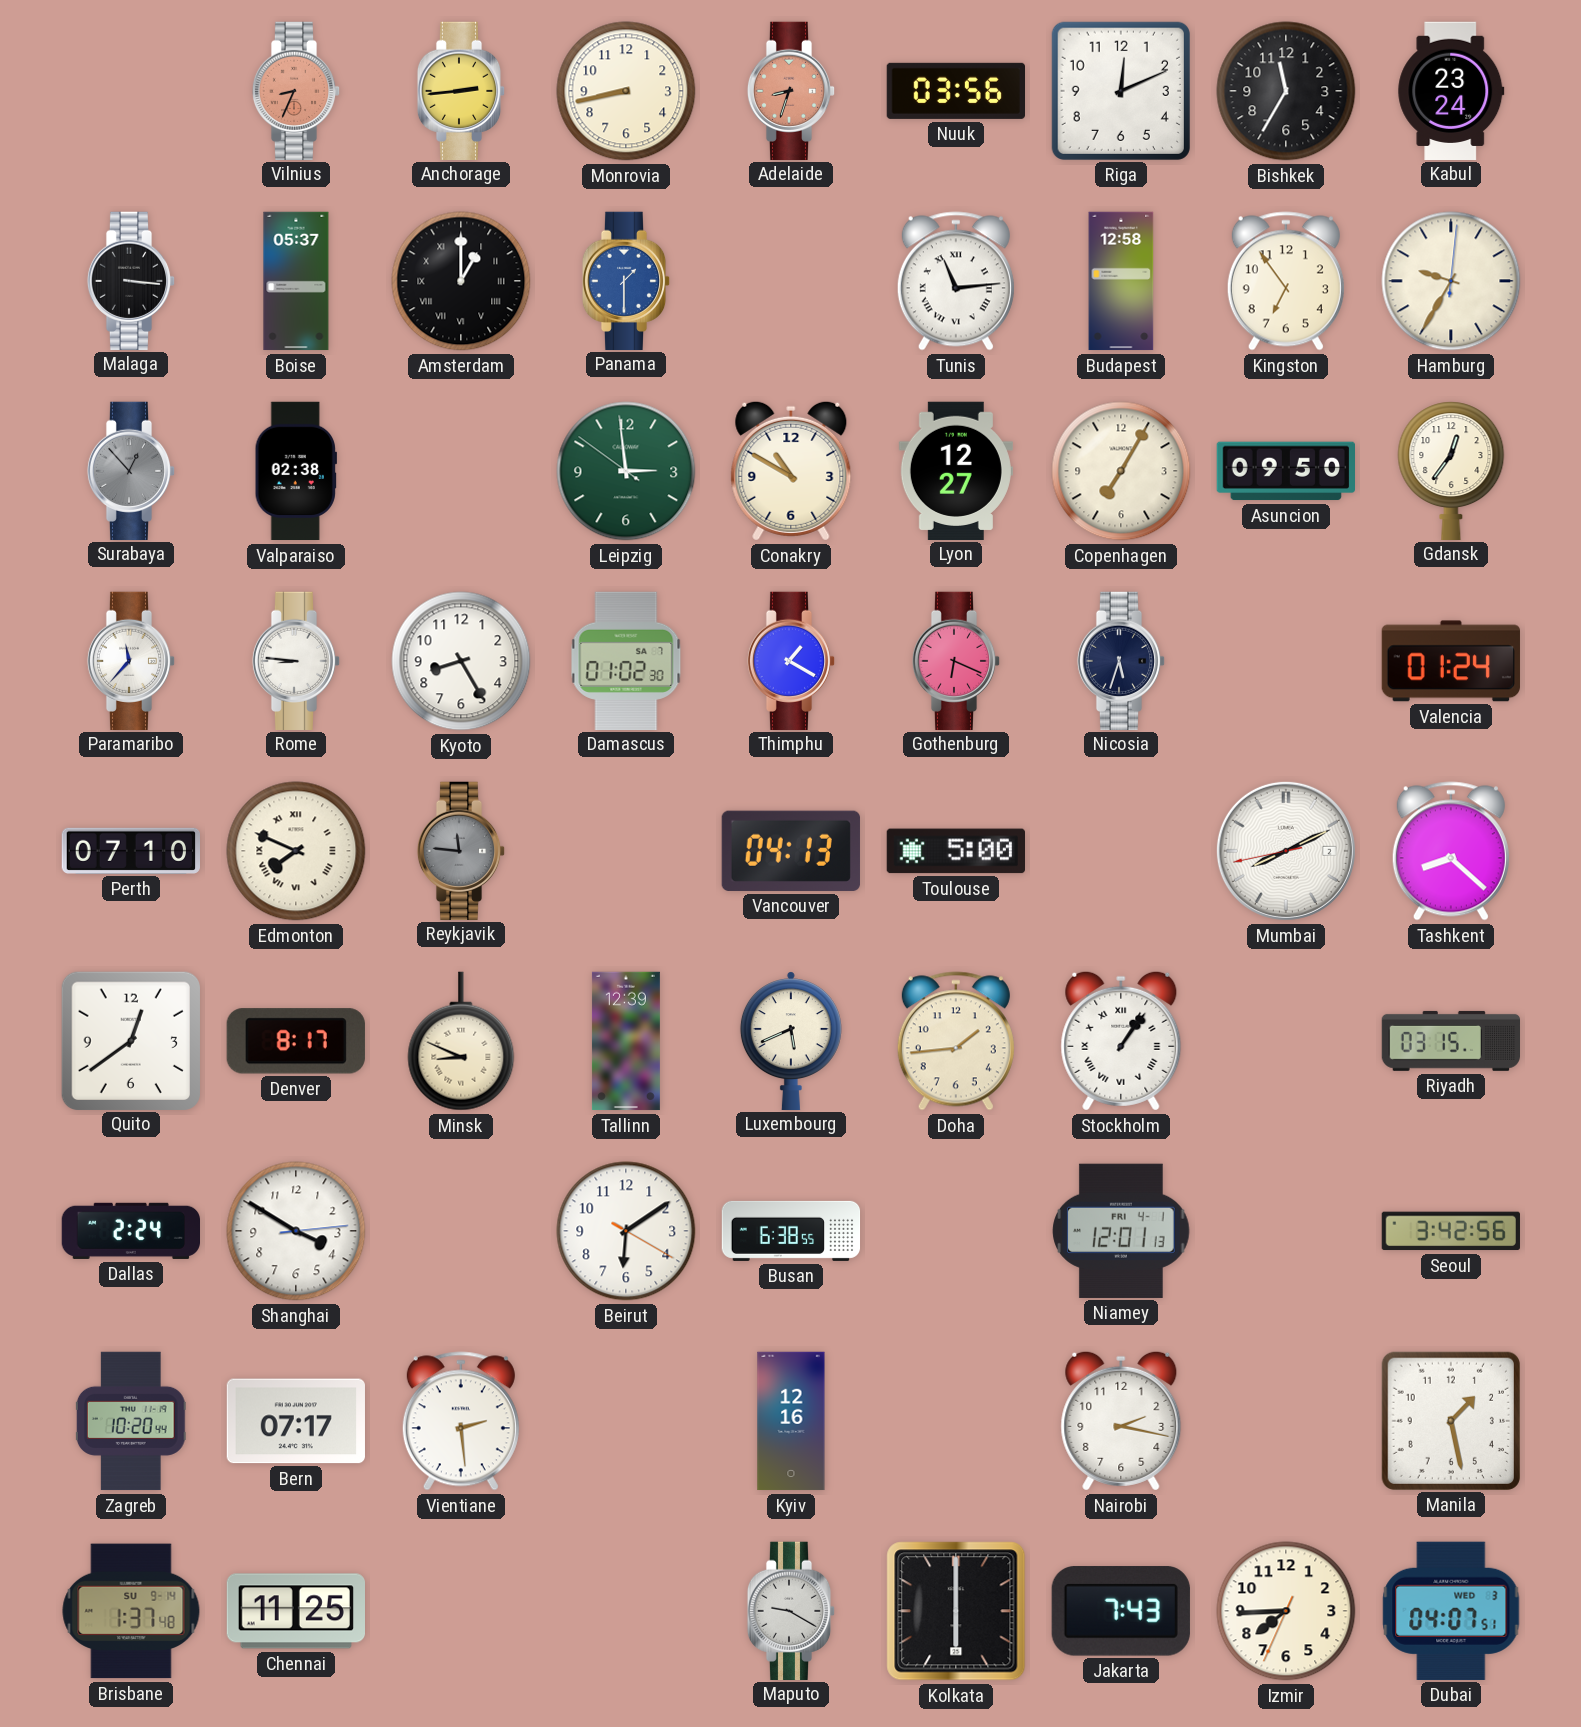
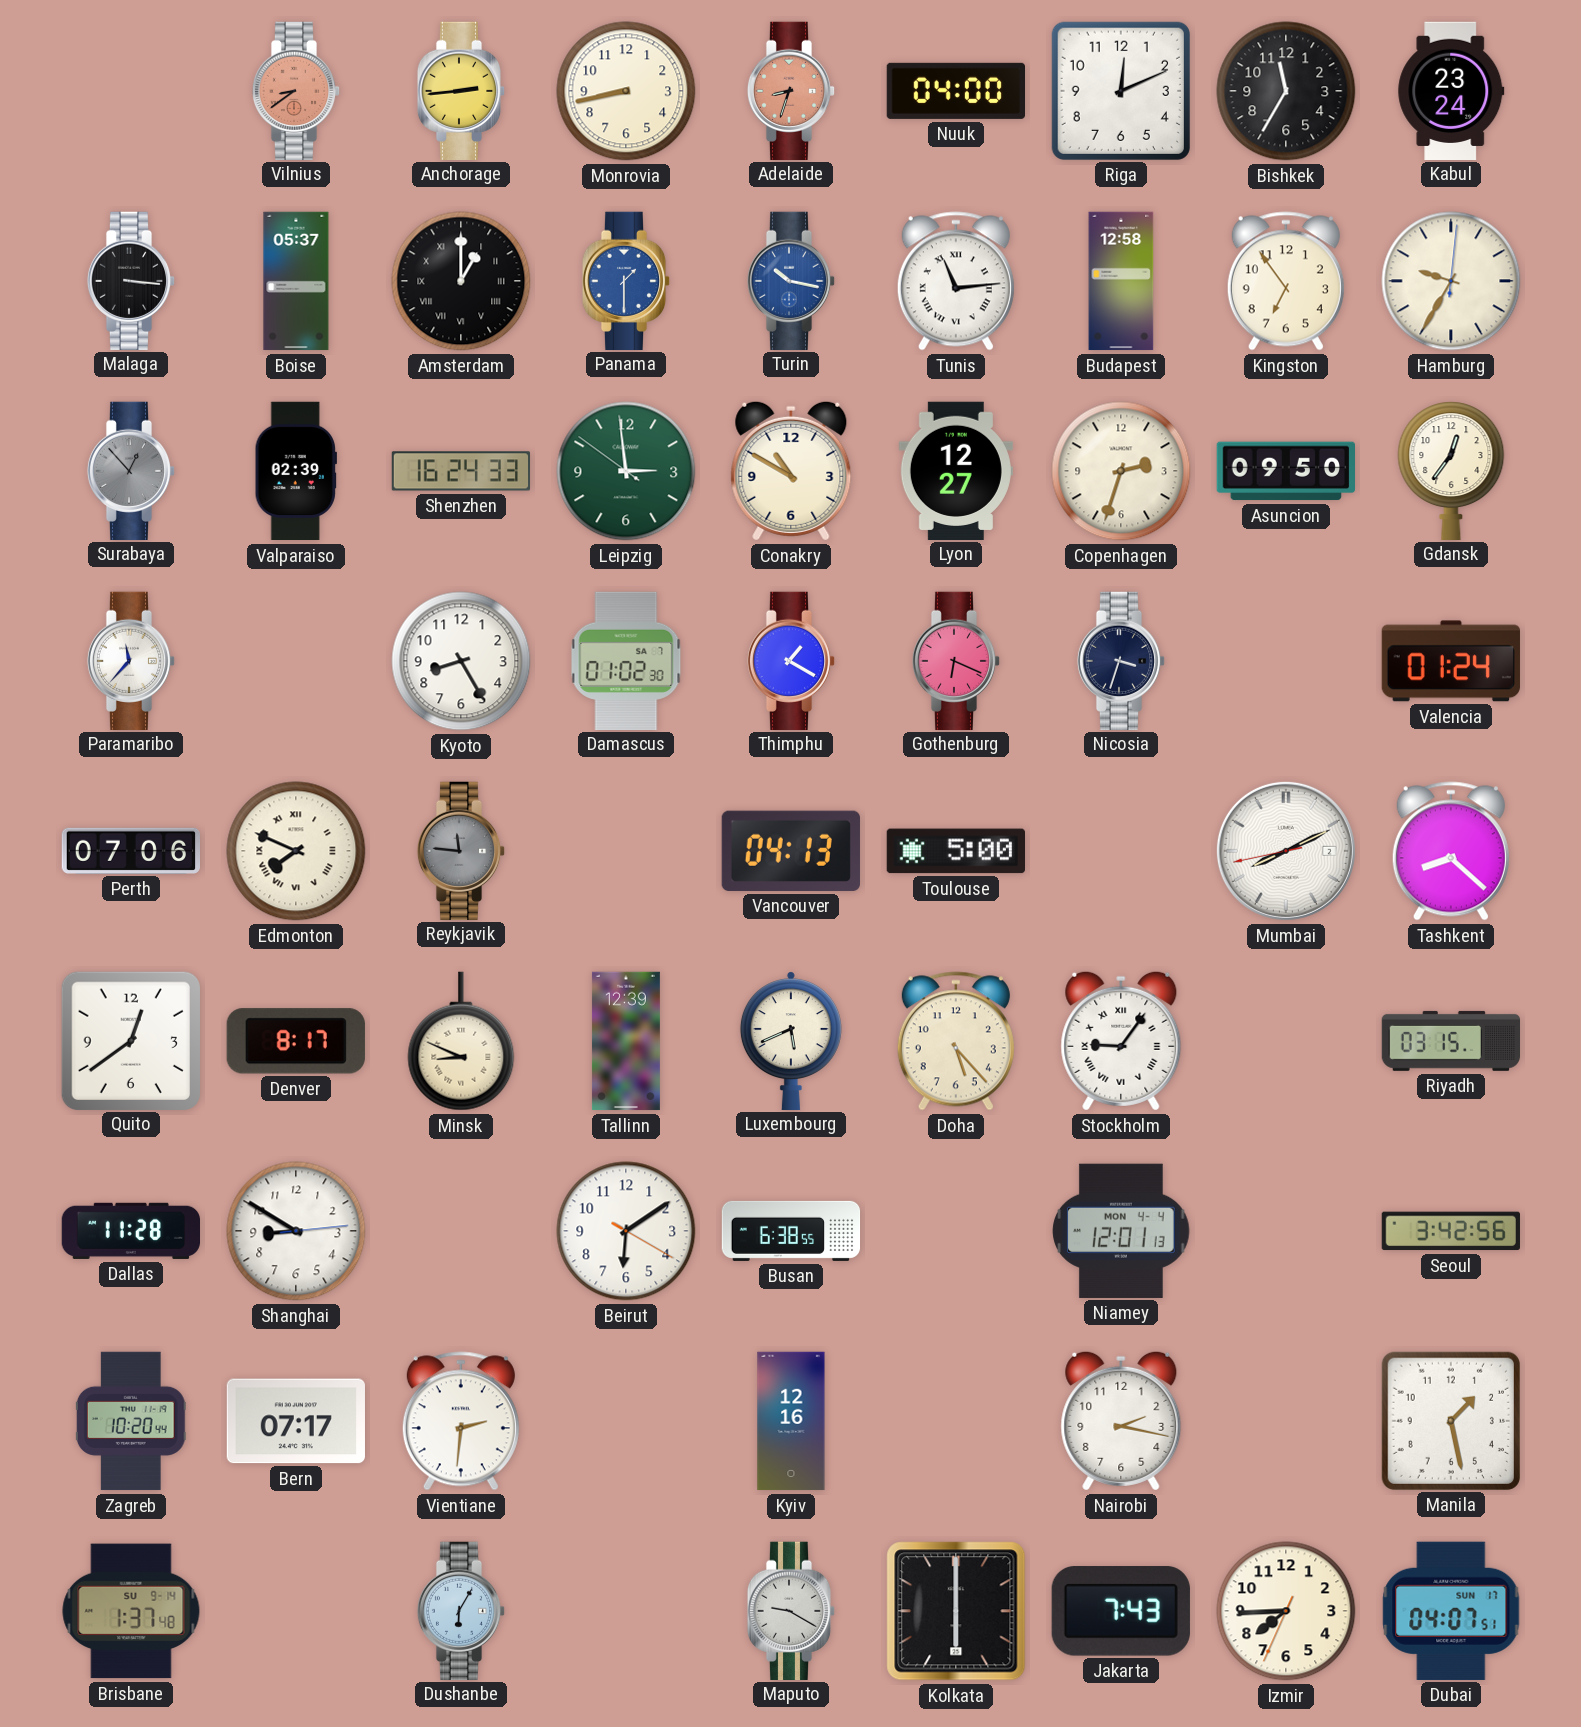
Vilnius: 8:34 -> 8:39 (296, 90)
Nuuk: 03:56 -> 04:00 (955, 91)
Turin: none -> 10:17 (791, 280)
Valparaiso: 02:38 -> 02:39 (296, 471)
Shenzhen: none -> 16:24 (461, 471)
Copenhagen: 7:05 -> 2:33 (1121, 471)
Rome: 8:46 -> none (296, 660)
Nicosia: 5:33 -> 3:33 (1121, 660)
Perth: 07:10 -> 07:06 (130, 851)
Doha: 1:44 -> 5:23 (956, 1041)
Stockholm: 1:06 -> 9:06 (1121, 1041)
Dallas: 2:24 -> 11:28 (130, 1231)
Shanghai: 3:50 -> 8:50 (296, 1231)
Niamey date: FRI 4-1 -> MON 4-4 (1121, 1231)
Vientiane: 2:29 -> 2:31 (461, 1421)
Chennai: 11:25 -> none (295, 1611)
Dushanbe: none -> 6:05 (461, 1610)
Dubai date: WED 3 -> SUN 17 (1451, 1611)
